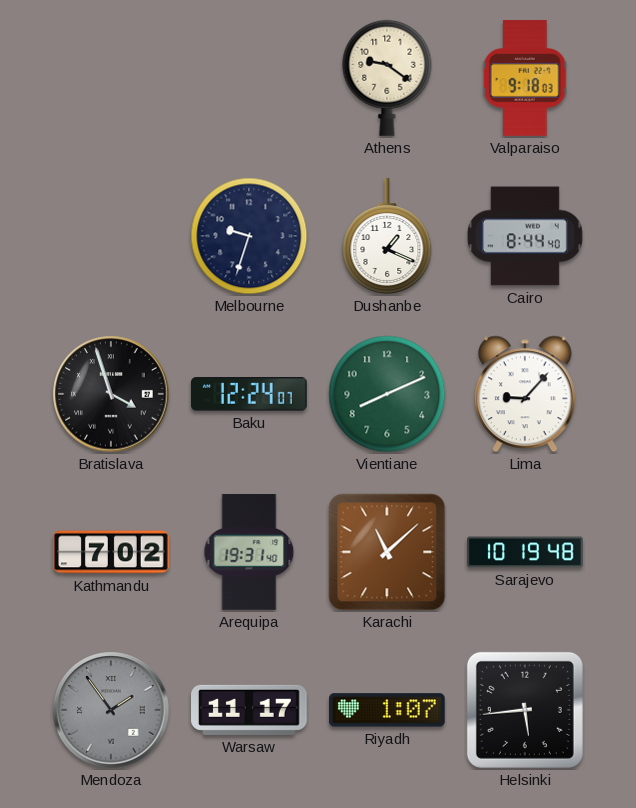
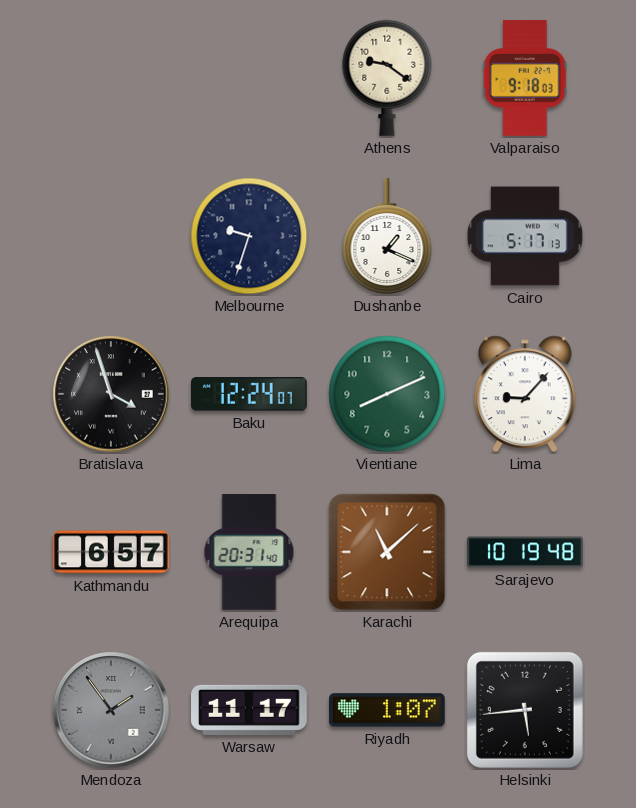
Cairo: 8:44 -> 5:17 (526, 236)
Kathmandu: 7:02 -> 6:57 (111, 552)
Arequipa: 19:31 -> 20:31 (249, 552)
